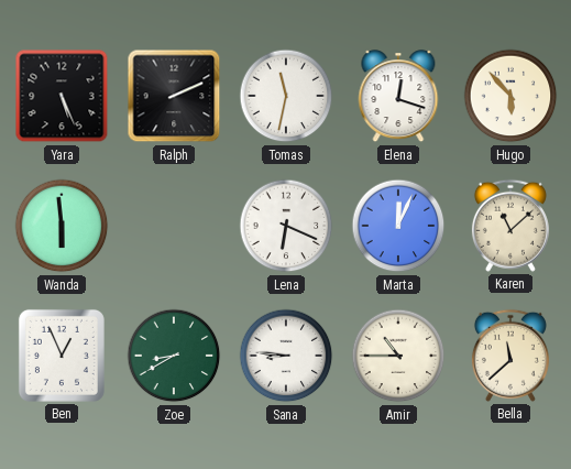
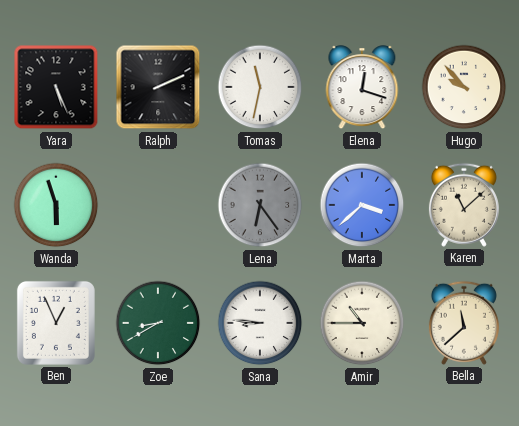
Hugo: 5:53 -> 9:53 (464, 87)
Wanda: 5:59 -> 5:57 (56, 205)
Lena: 6:19 -> 6:24 (260, 205)
Lena dial: white -> grey (260, 205)
Marta: 12:04 -> 3:38 (362, 205)
